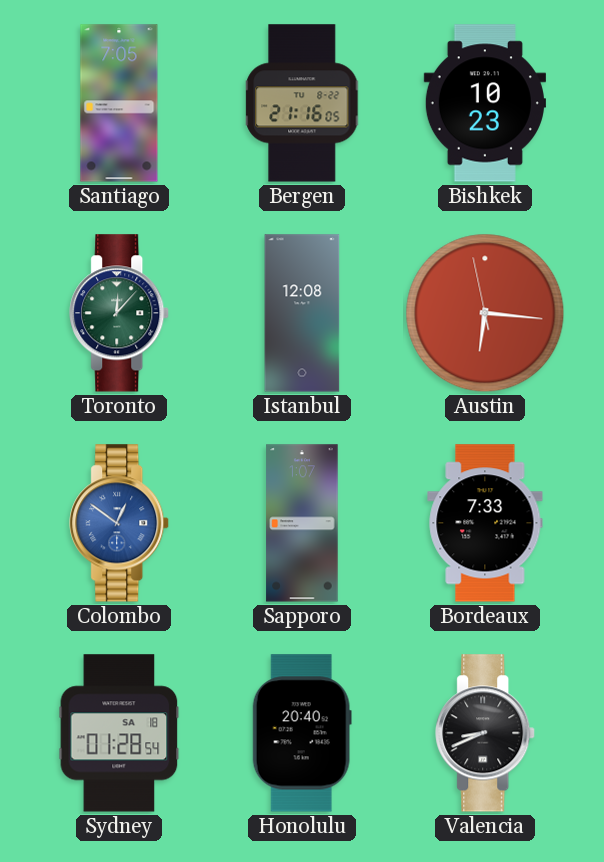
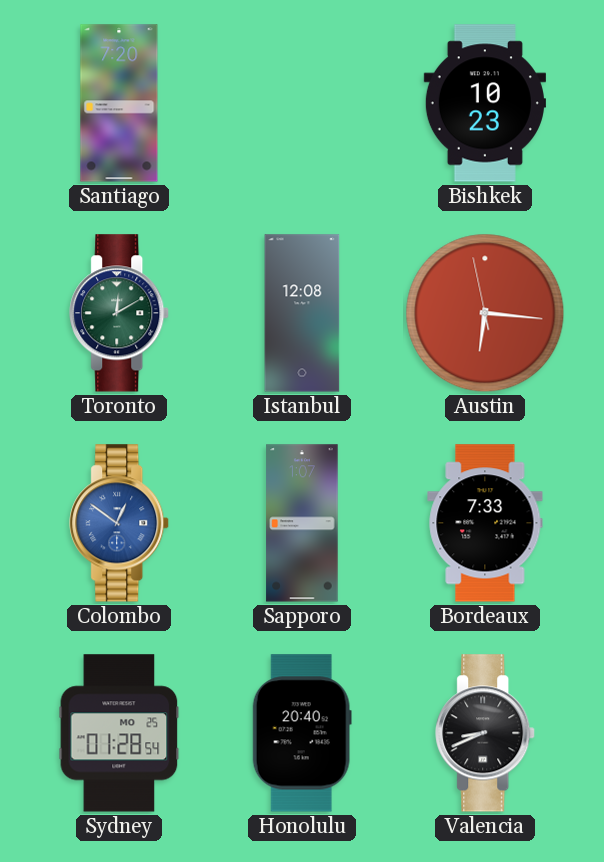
Santiago: 7:05 -> 7:20 (119, 103)
Bergen: 21:16 -> none (303, 103)
Toronto: 12:07 -> 12:10 (120, 313)
Sydney date: SA 18 -> MO 25 (119, 733)
